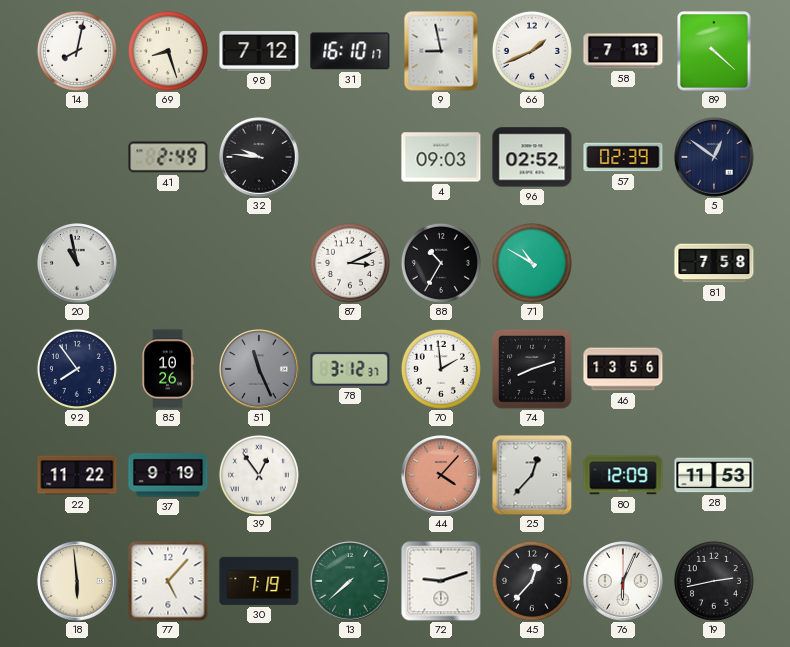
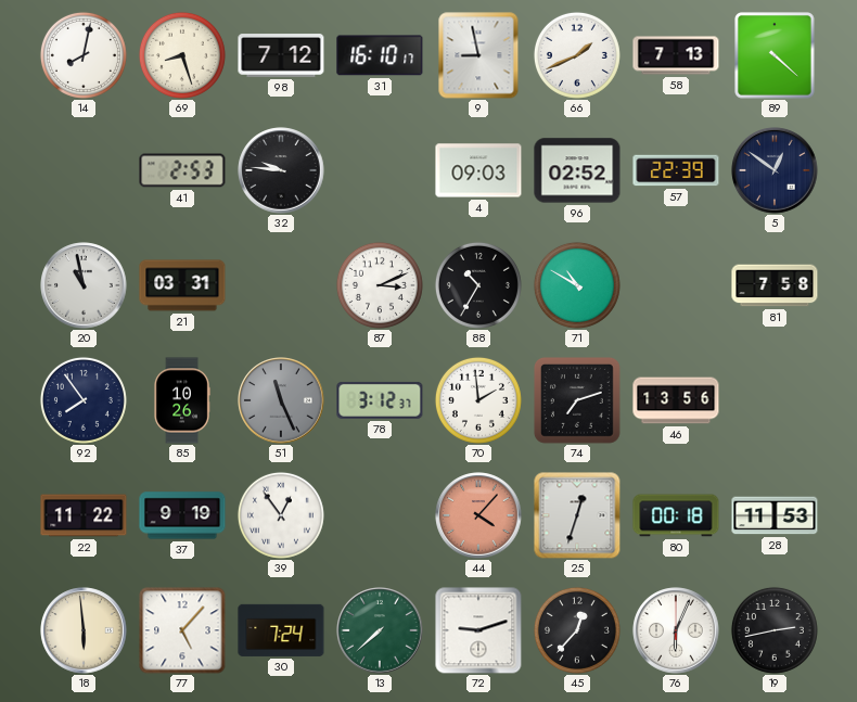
41: 2:49 -> 2:53 (182, 170)
57: 02:39 -> 22:39 (676, 170)
21: none -> 03:31 (182, 285)
74: 8:12 -> 7:12 (578, 401)
25: 12:37 -> 12:33 (577, 515)
80: 12:09 -> 00:18 (676, 515)
30: 7:19 -> 7:24 (281, 630)
